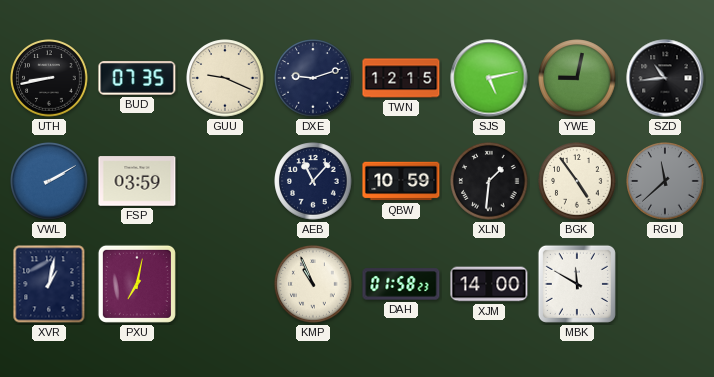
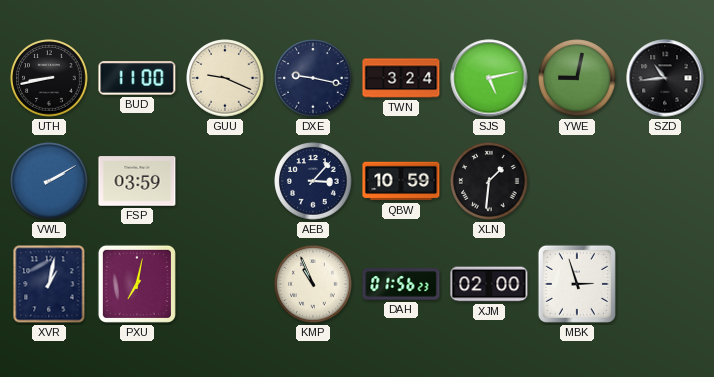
BUD: 07:35 -> 11:00 (137, 78)
DXE: 9:12 -> 9:17 (313, 78)
TWN: 12:15 -> 3:24 (401, 78)
AEB: 11:07 -> 3:07 (313, 181)
BGK: 4:54 -> none (577, 181)
RGU: 11:38 -> none (665, 181)
DAH: 01:58 -> 01:56 (401, 284)
XJM: 14:00 -> 02:00 (489, 284)
MBK: 11:50 -> 2:57 (577, 284)
